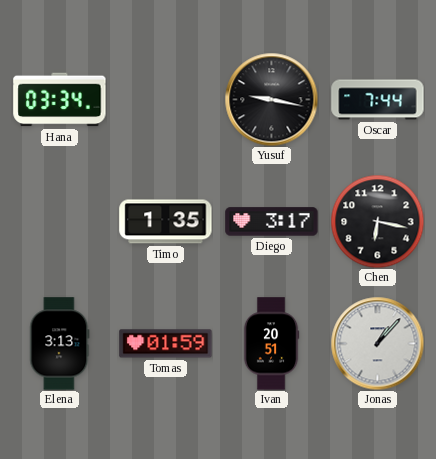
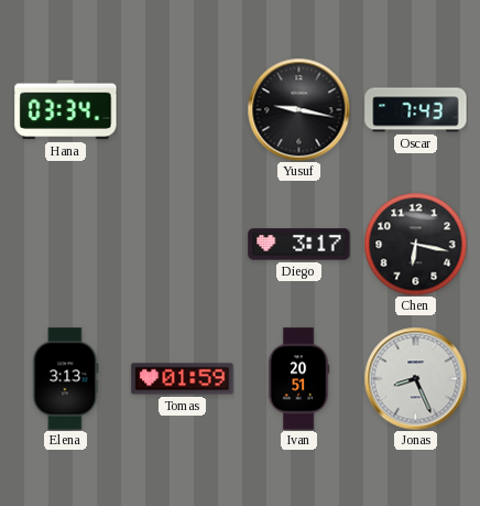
Oscar: 7:44 -> 7:43 (416, 110)
Timo: 1:35 -> none (166, 222)
Jonas: 1:07 -> 8:26 (415, 378)
